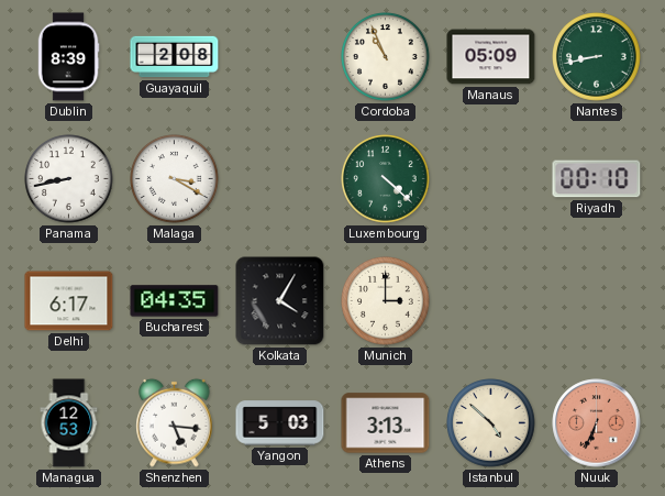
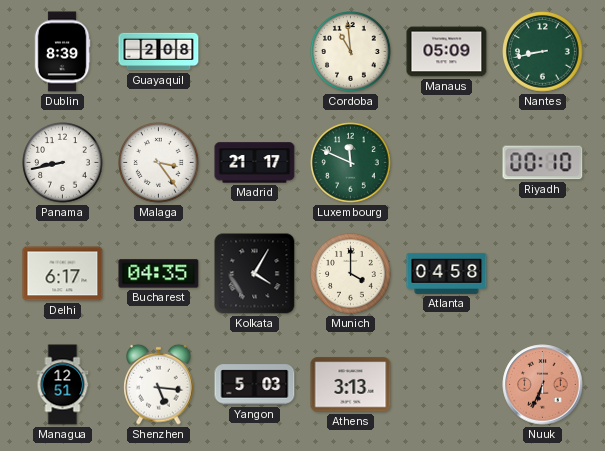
Cordoba: 10:56 -> 10:59 (351, 52)
Malaga: 3:20 -> 3:24 (159, 163)
Madrid: none -> 21:17 (255, 163)
Luxembourg: 4:22 -> 11:49 (351, 163)
Munich: 3:00 -> 4:00 (351, 274)
Atlanta: none -> 04:58 (447, 273)
Managua: 12:53 -> 12:51 (63, 385)
Istanbul: 4:52 -> none (491, 423)
